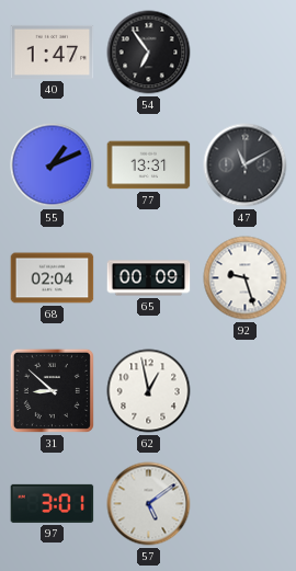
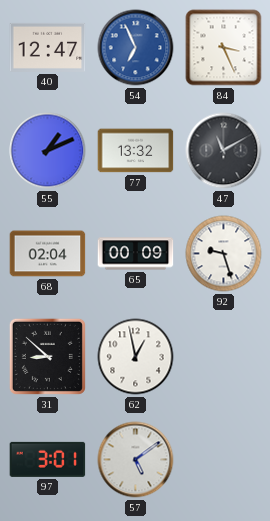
40: 1:47 -> 12:47 (48, 47)
54: 6:54 -> 6:56 (136, 48)
54 dial: black -> blue (136, 48)
84: none -> 3:26 (224, 48)
77: 13:31 -> 13:32 (136, 151)
